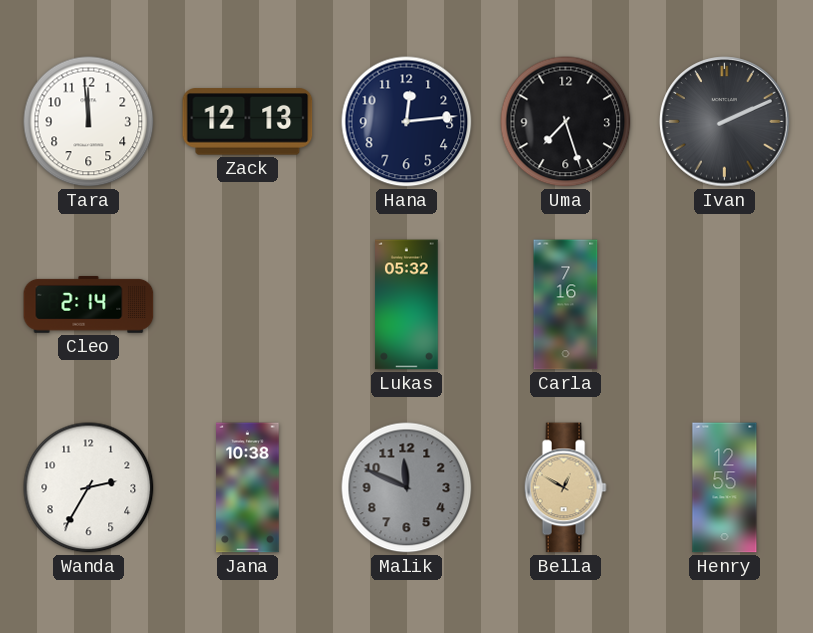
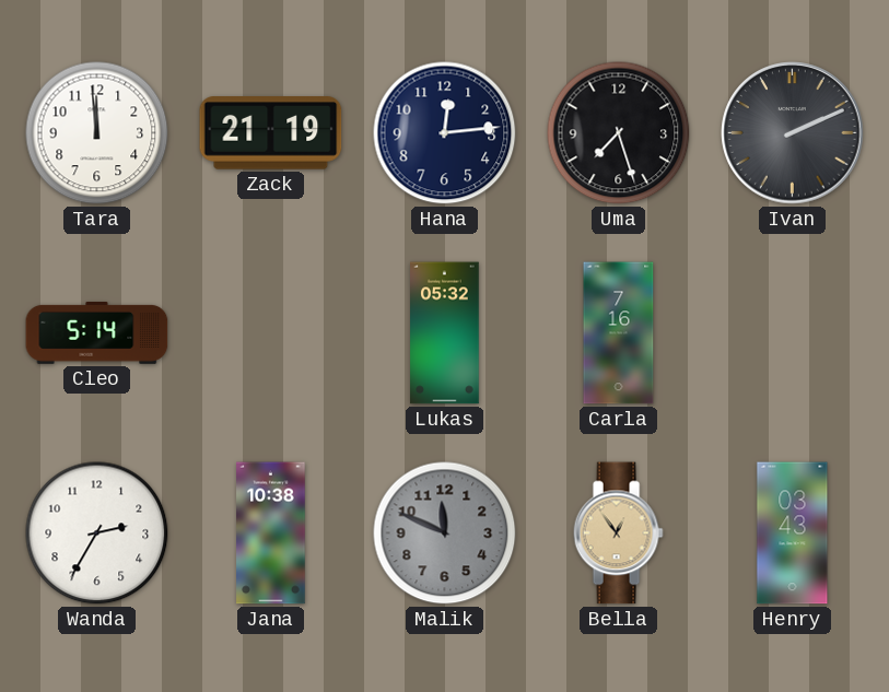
Zack: 12:13 -> 21:19 (271, 133)
Cleo: 2:14 -> 5:14 (97, 333)
Bella: 12:50 -> 12:54 (618, 533)
Henry: 12:55 -> 03:43 (793, 533)
